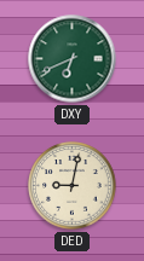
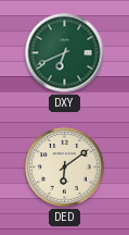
DED: 9:02 -> 6:09 (65, 168)
